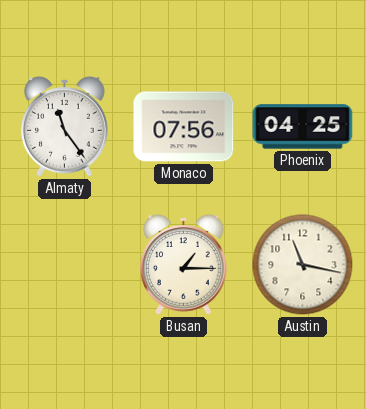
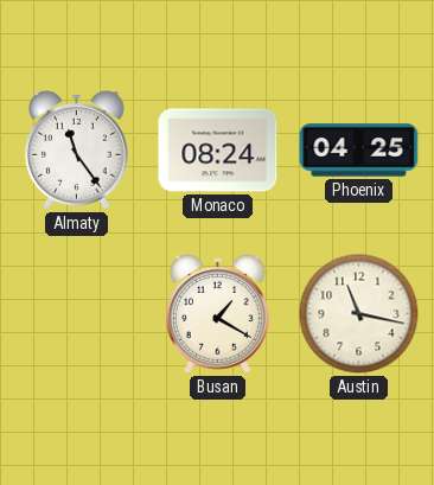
Monaco: 07:56 -> 08:24 (218, 151)
Busan: 1:15 -> 1:20 (218, 314)
